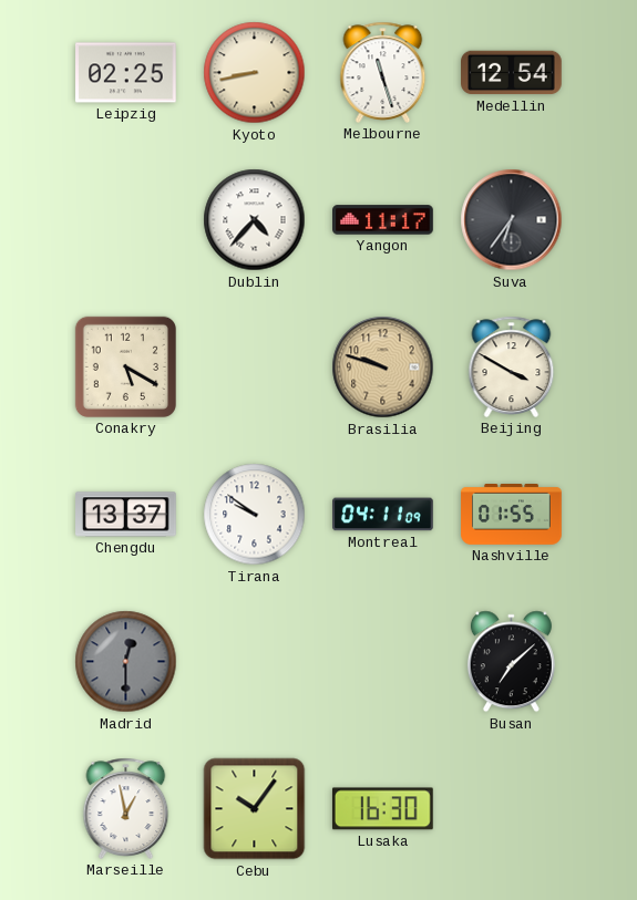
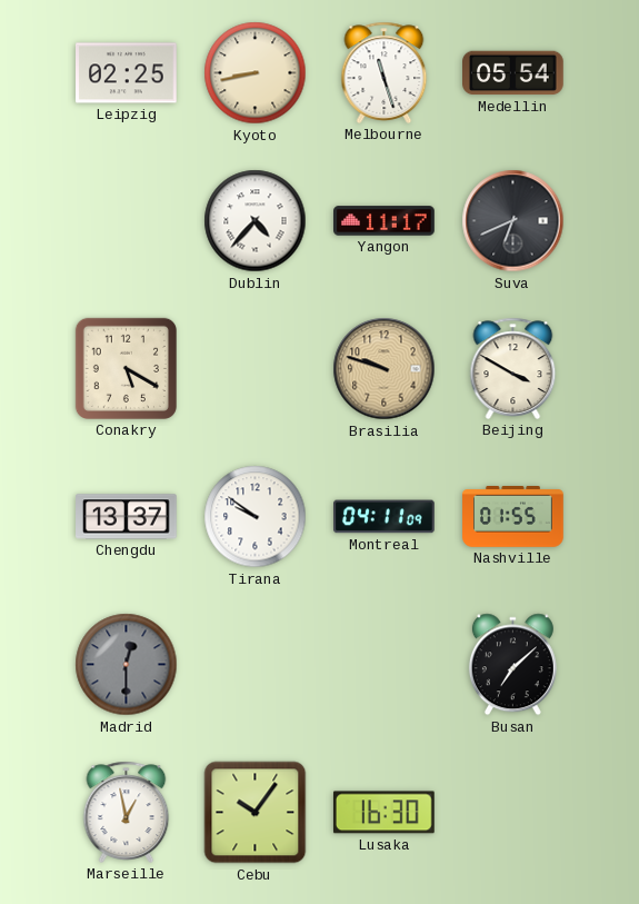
Medellin: 12:54 -> 05:54 (513, 73)
Suva: 6:36 -> 6:41 (513, 221)
